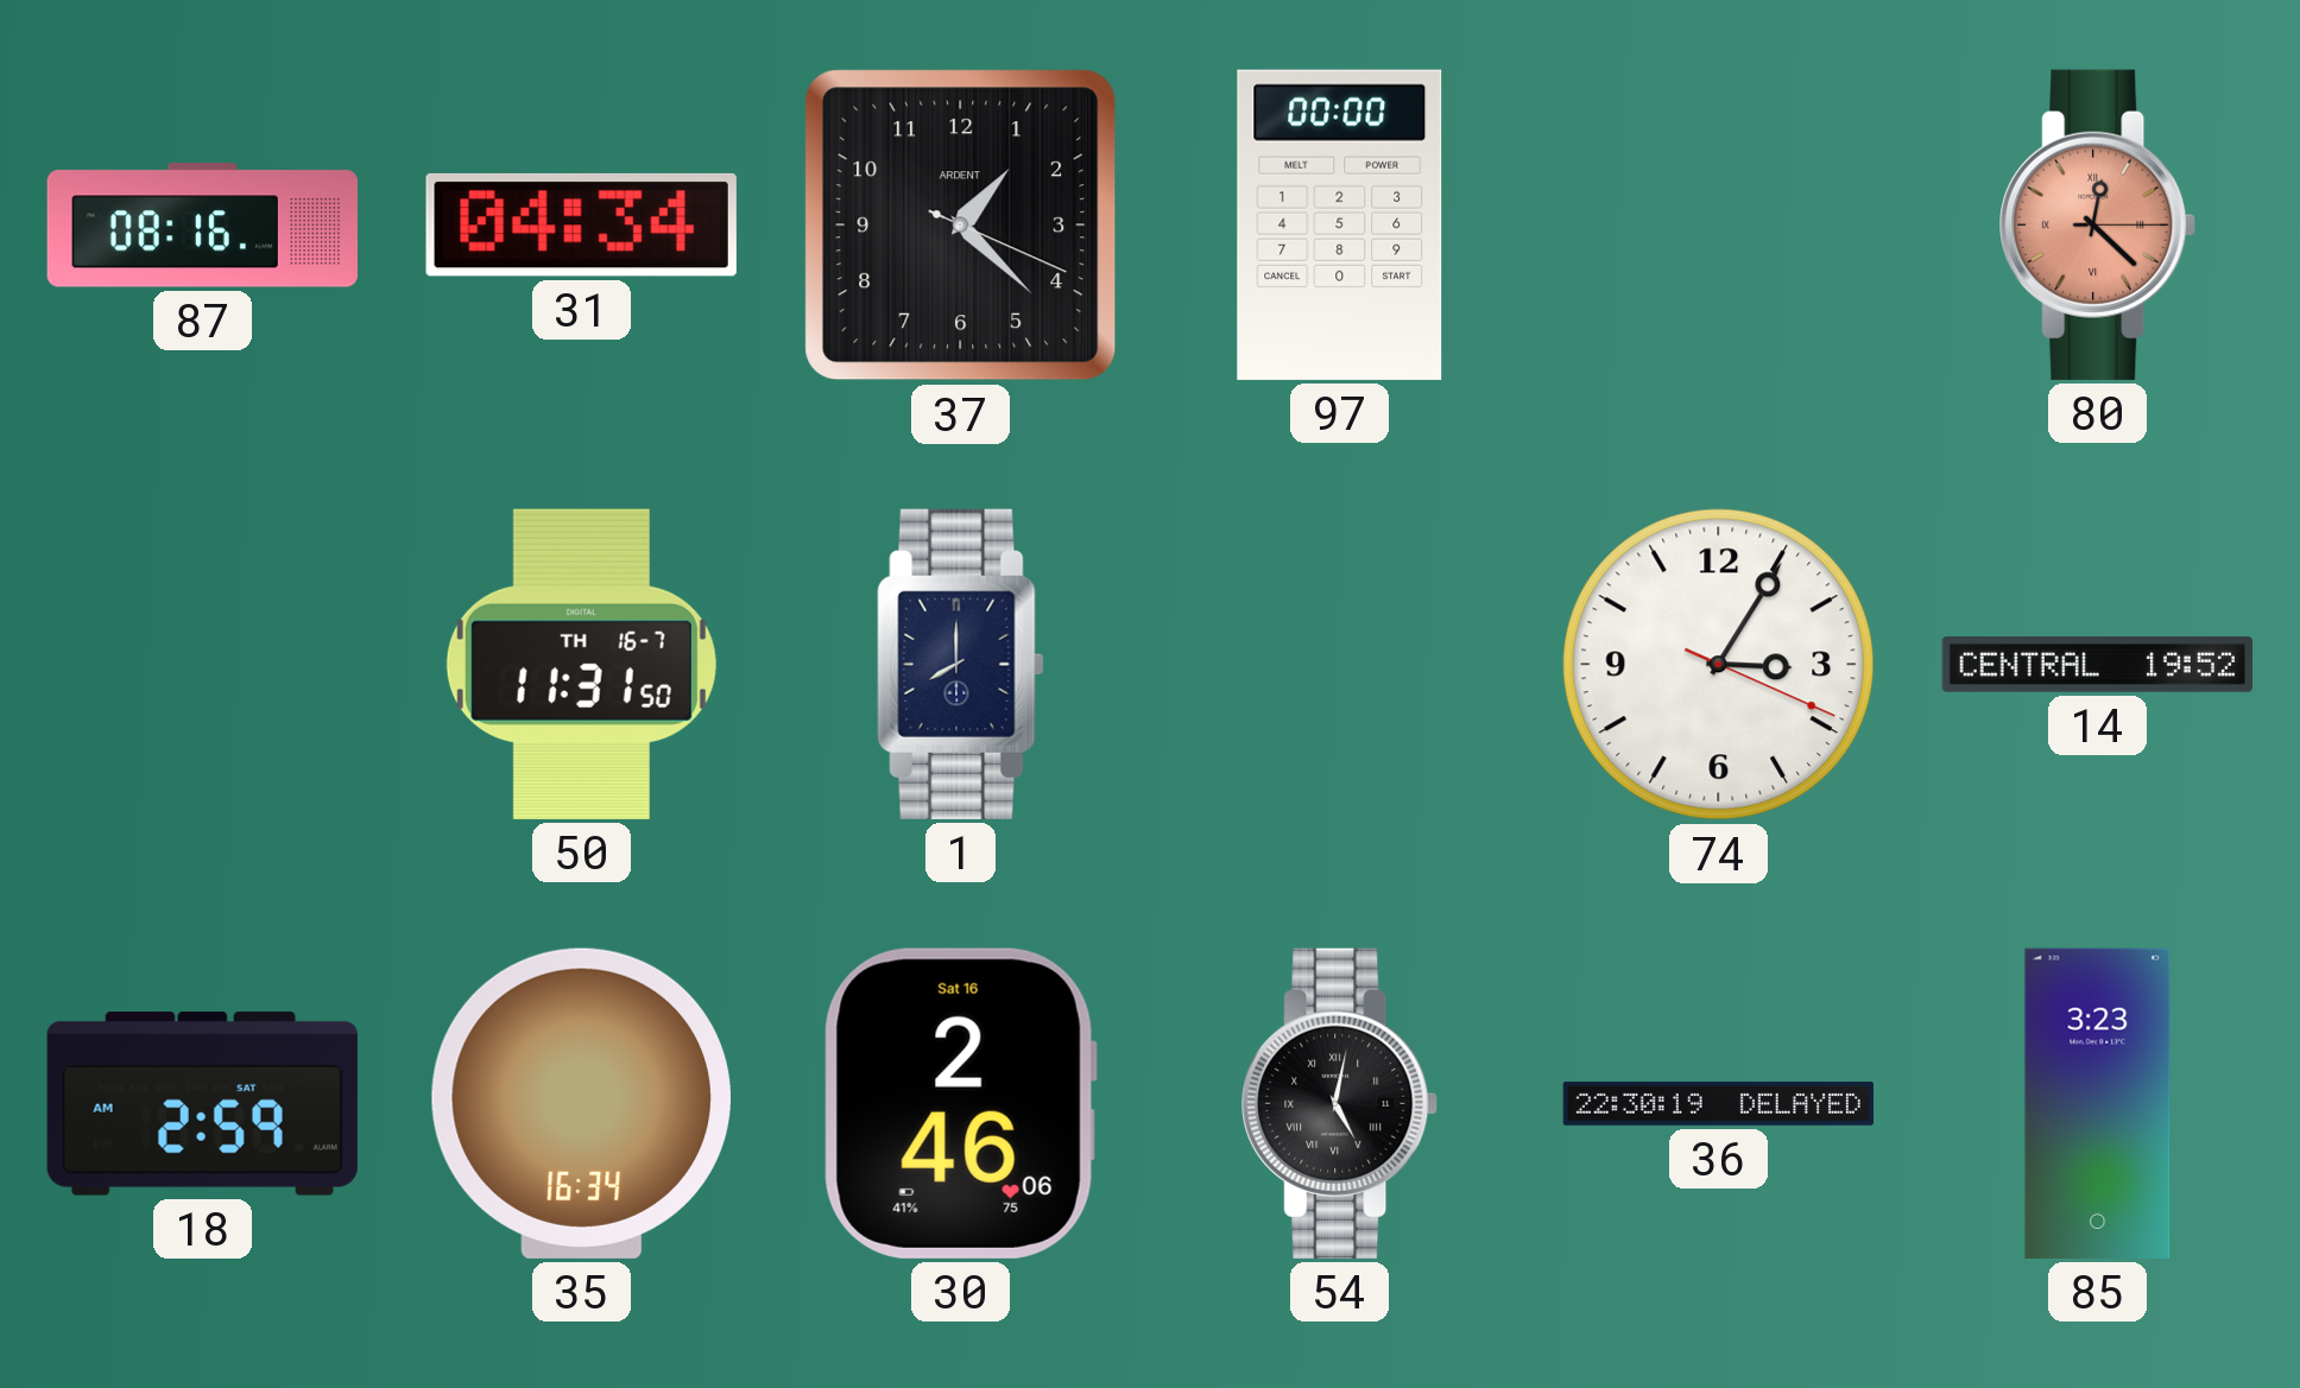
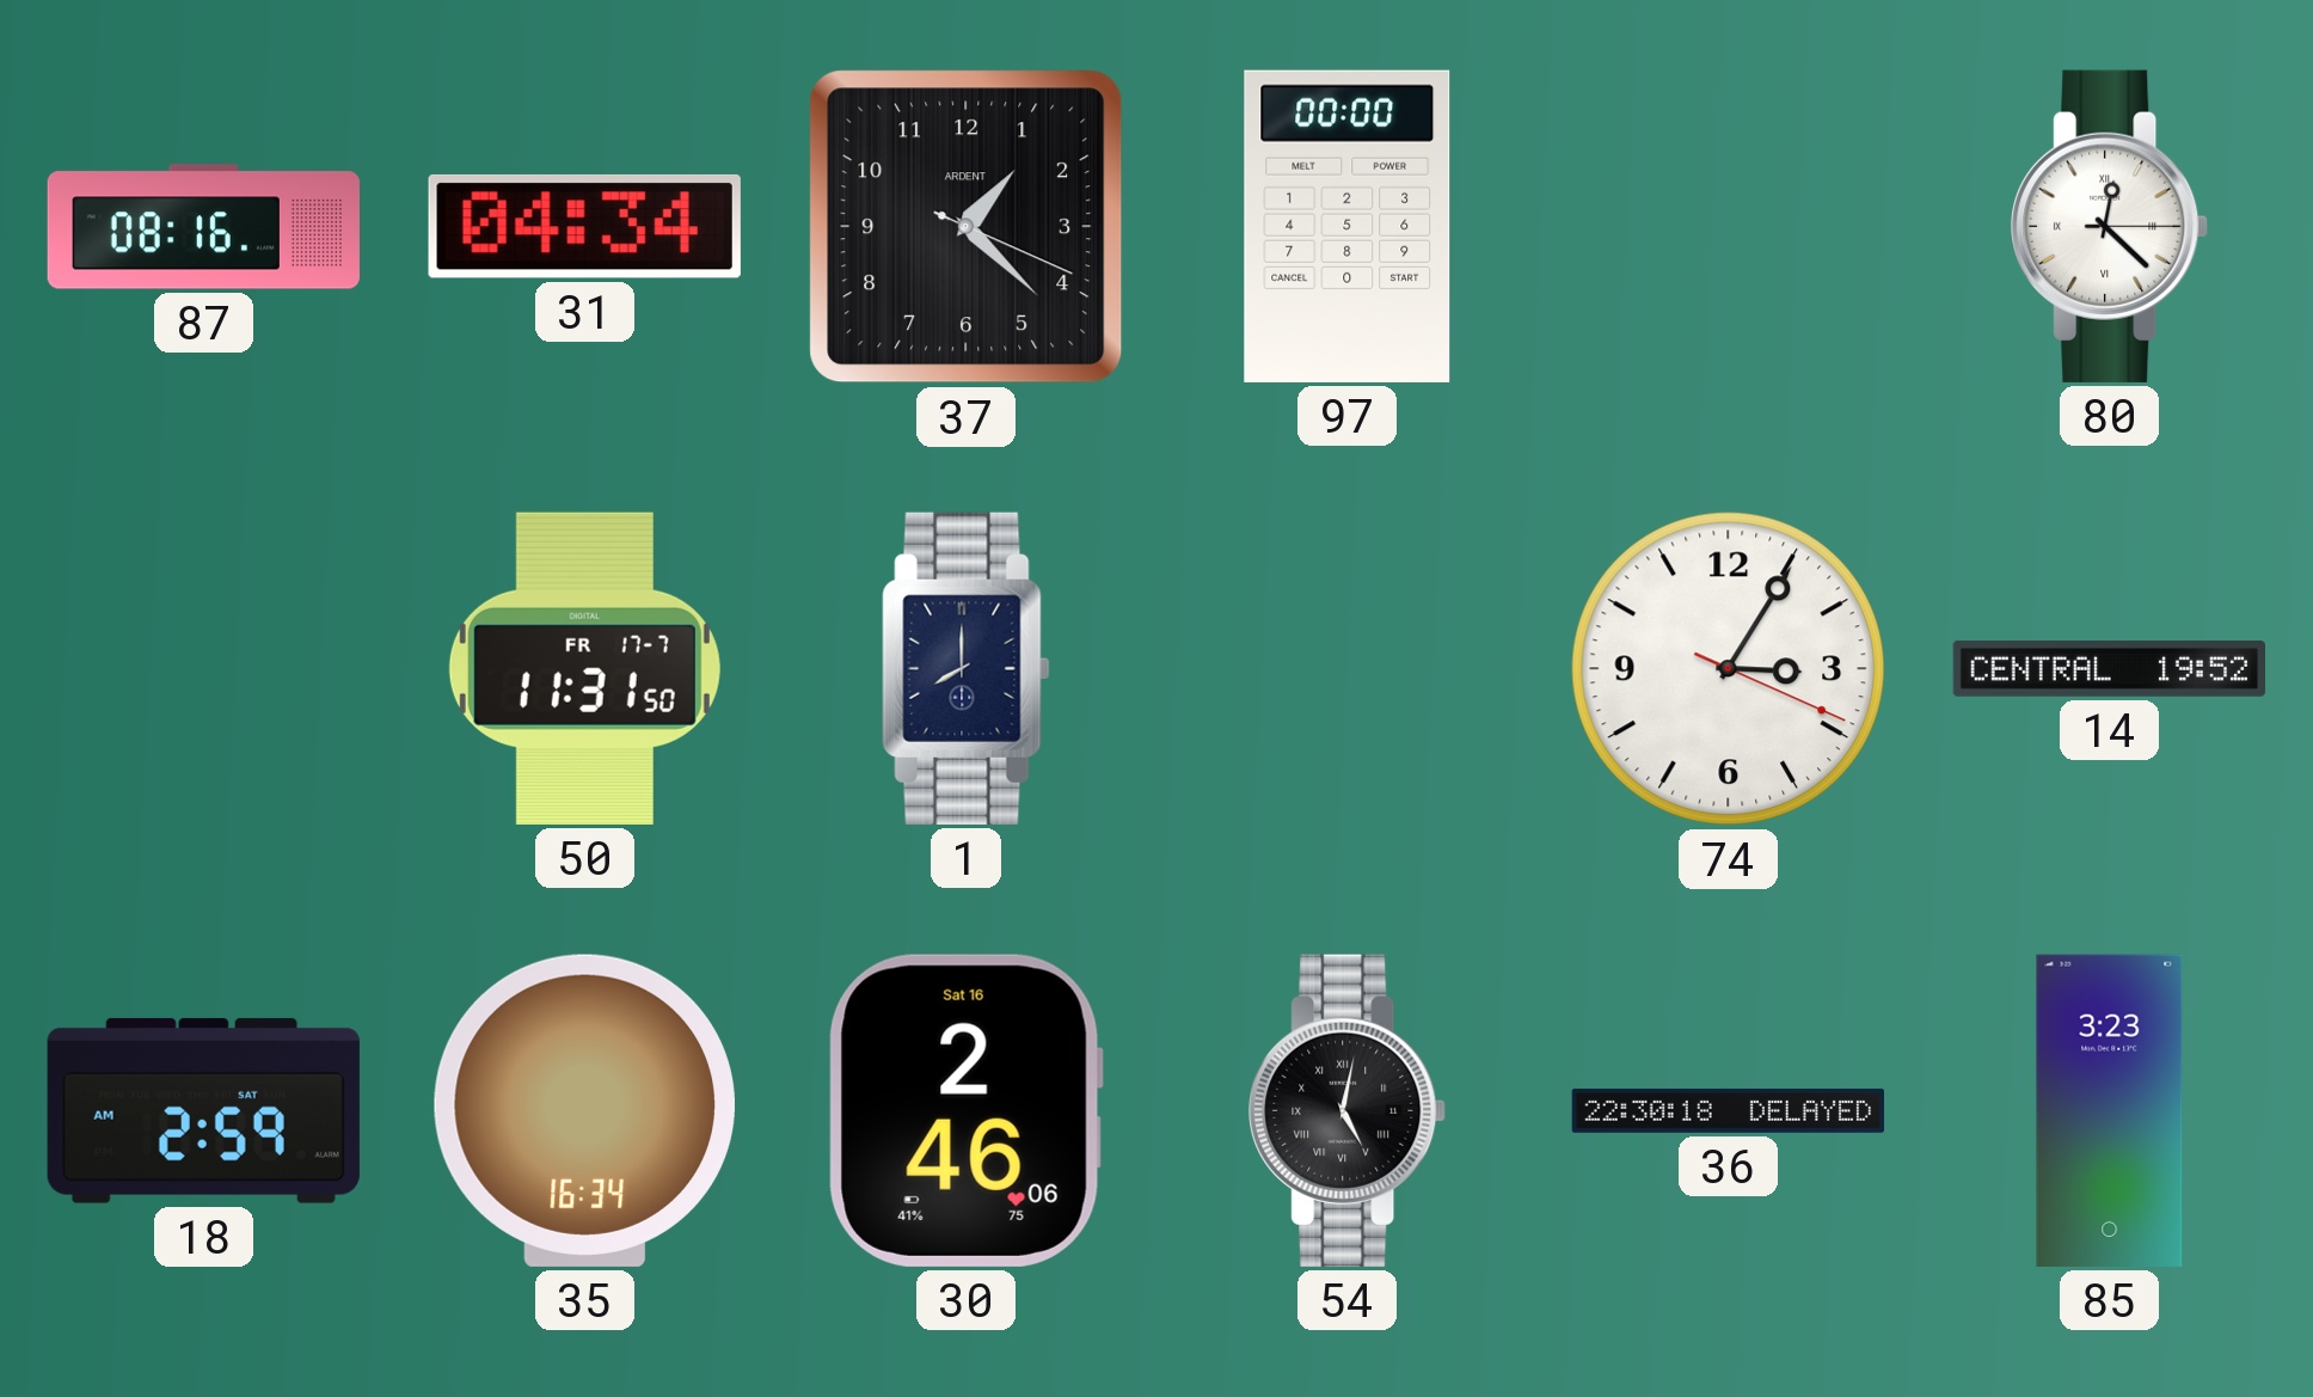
80 dial: salmon -> white (2110, 226)
50 date: TH 16-7 -> FR 17-7 (584, 668)
36: 22:30:19 -> 22:30:18 (1728, 1110)
